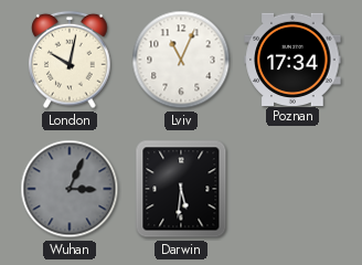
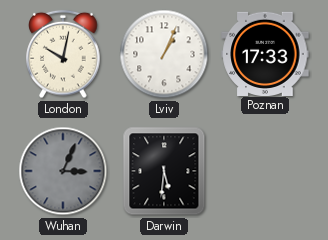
Lviv: 11:04 -> 1:04 (164, 54)
Poznan: 17:34 -> 17:33 (265, 53)
